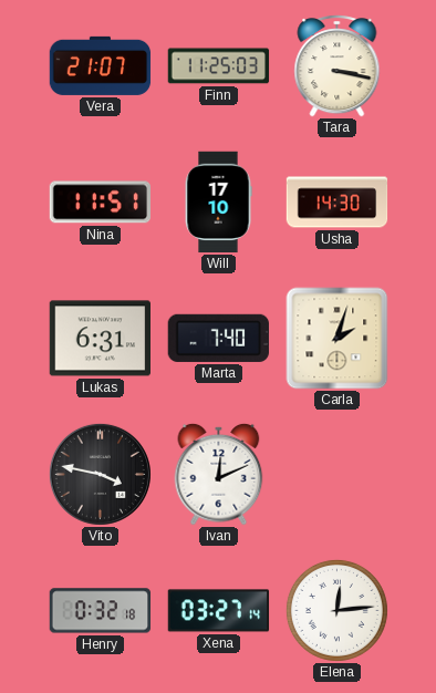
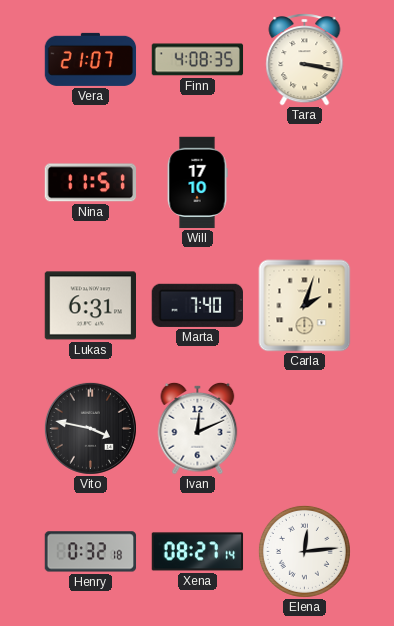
Finn: 11:25 -> 4:08 (198, 60)
Usha: 14:30 -> none (338, 203)
Xena: 03:27 -> 08:27 (198, 552)
